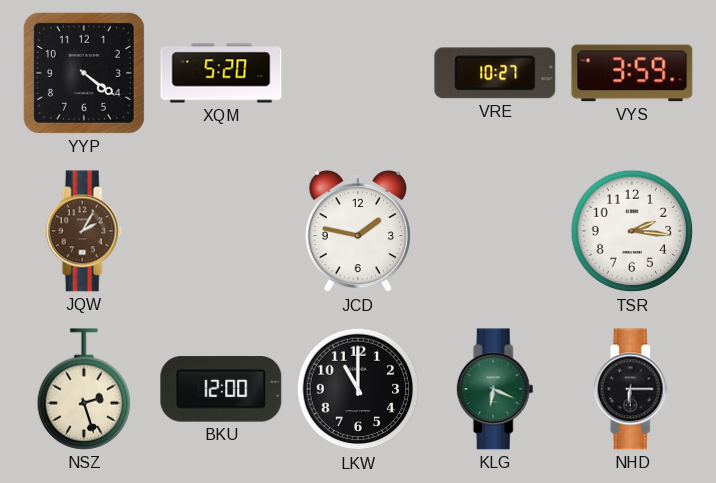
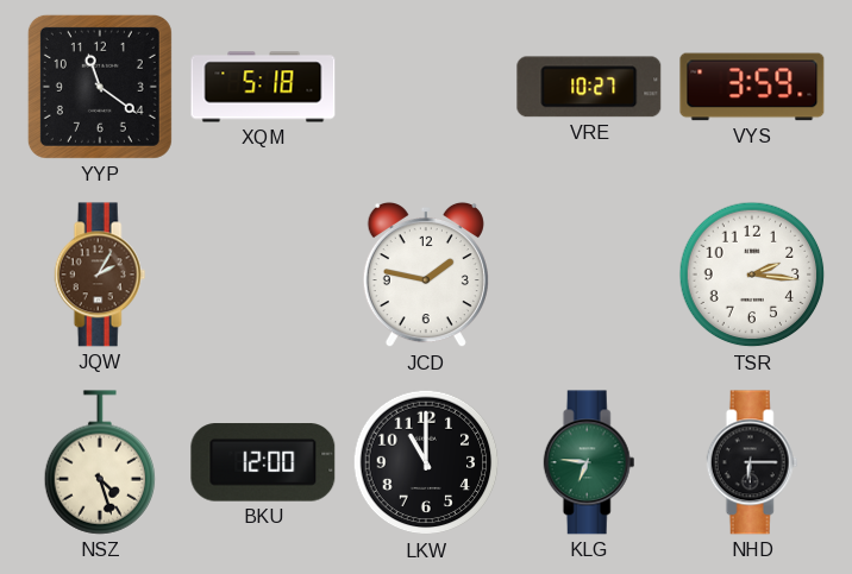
YYP: 4:21 -> 11:21 (100, 87)
XQM: 5:20 -> 5:18 (263, 87)
NSZ: 2:27 -> 4:27 (100, 462)
KLG: 6:19 -> 6:46 (589, 462)
